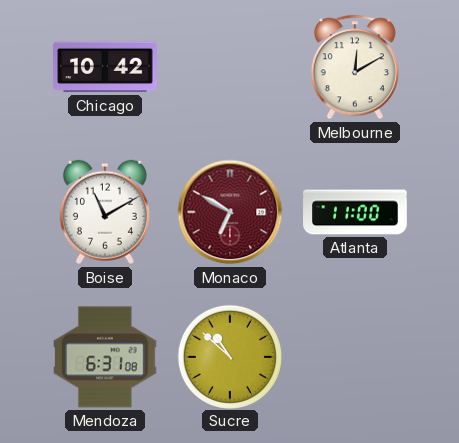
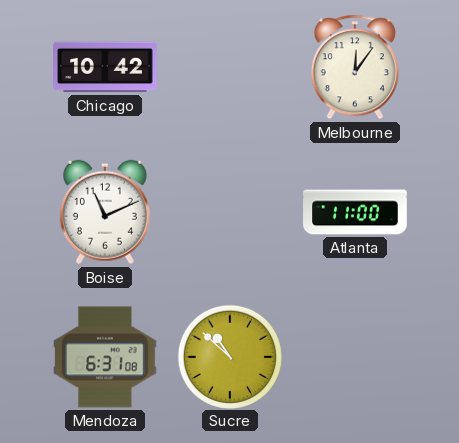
Melbourne: 12:10 -> 12:06 (355, 67)
Boise: 11:10 -> 11:11 (105, 212)
Monaco: 6:50 -> none (230, 212)
